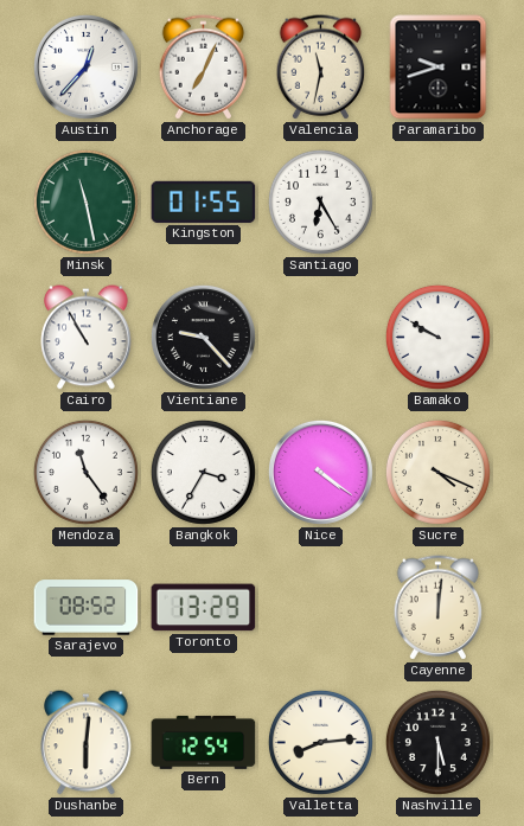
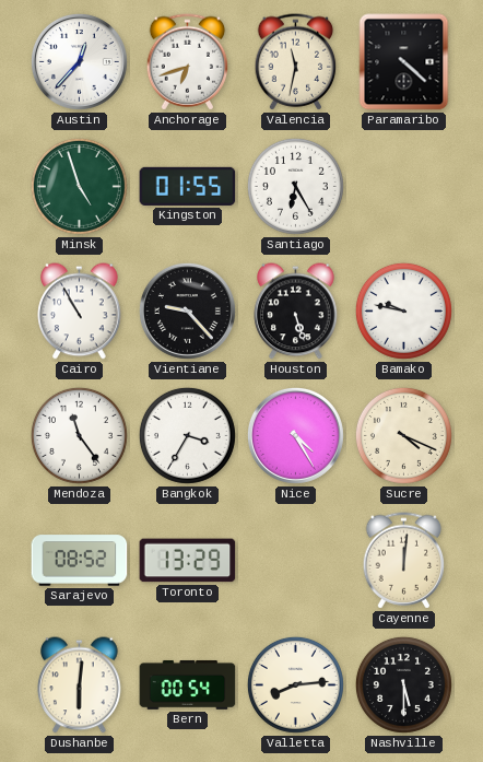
Anchorage: 7:04 -> 6:42 (188, 62)
Paramaribo: 9:42 -> 4:22 (404, 62)
Minsk: 11:28 -> 4:57 (79, 186)
Houston: none -> 5:27 (296, 312)
Bamako: 9:50 -> 9:47 (403, 310)
Nice: 4:21 -> 4:25 (295, 435)
Bern: 12:54 -> 00:54 (188, 684)
